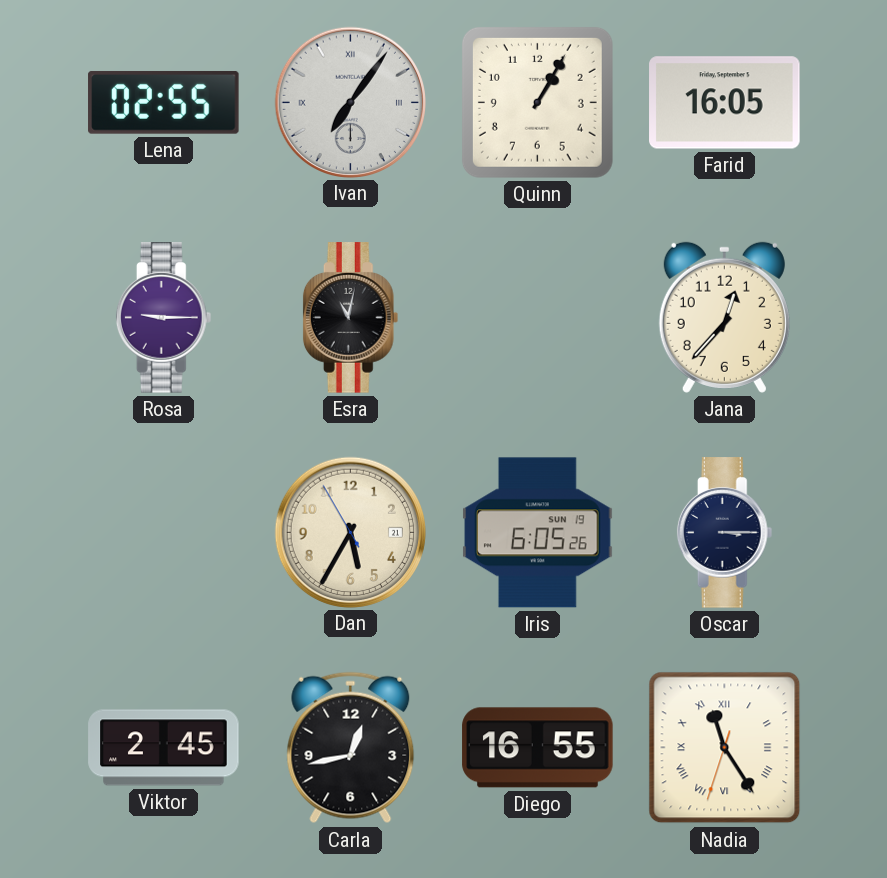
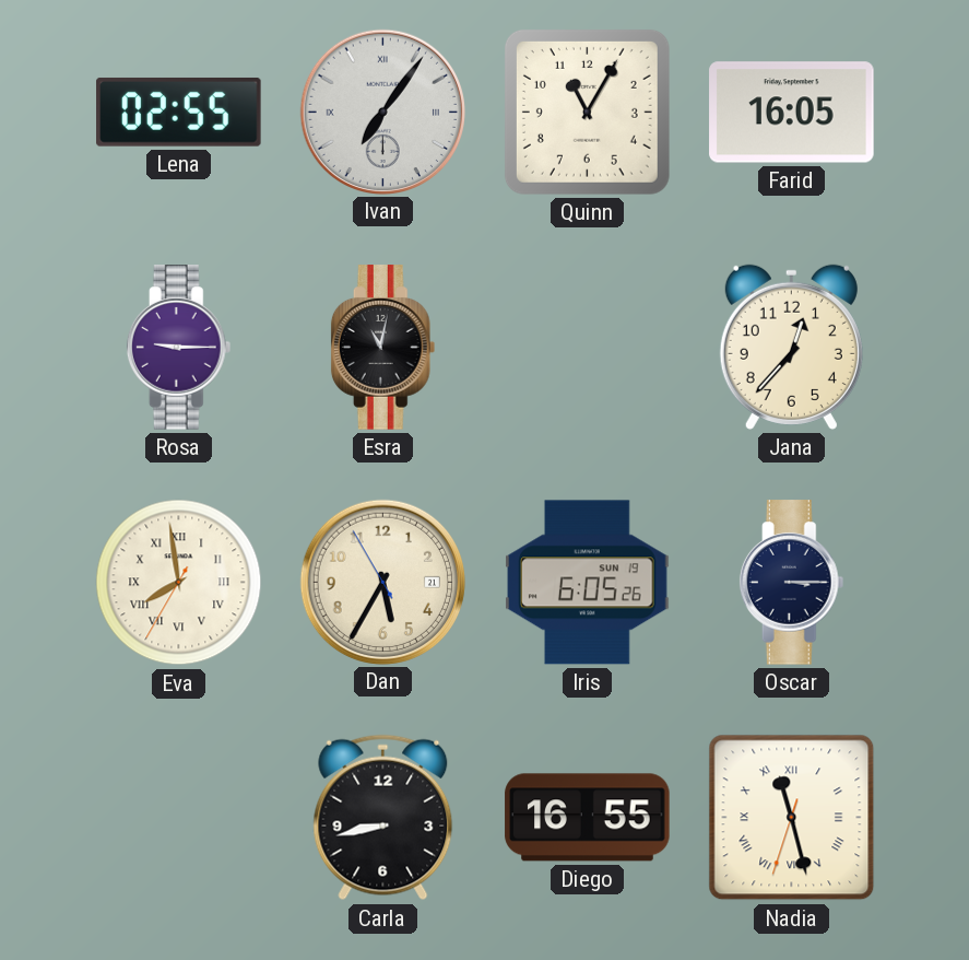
Quinn: 1:05 -> 11:05 (587, 112)
Eva: none -> 7:58 (179, 583)
Viktor: 2:45 -> none (164, 748)
Carla: 12:43 -> 8:43 (383, 818)
Nadia: 11:24 -> 11:27 (792, 818)
